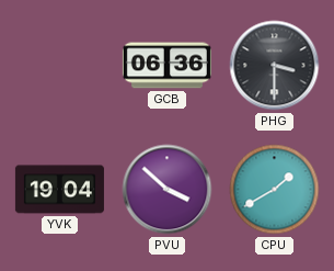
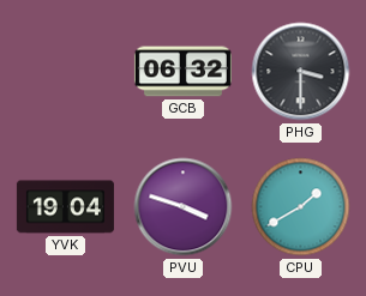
GCB: 06:36 -> 06:32 (182, 72)
PVU: 3:52 -> 3:48 (184, 207)
